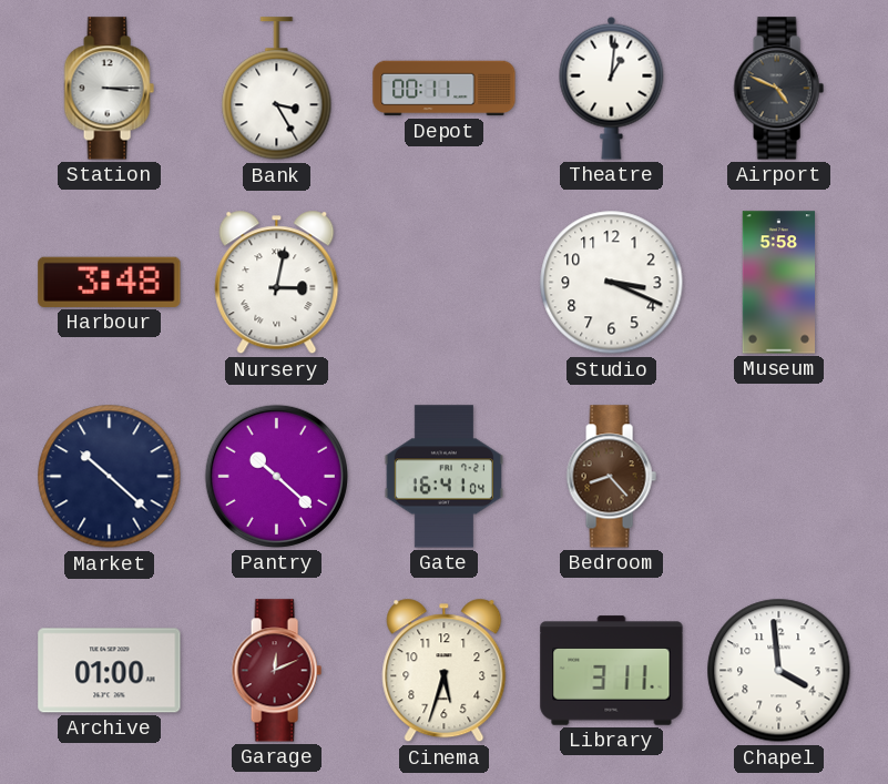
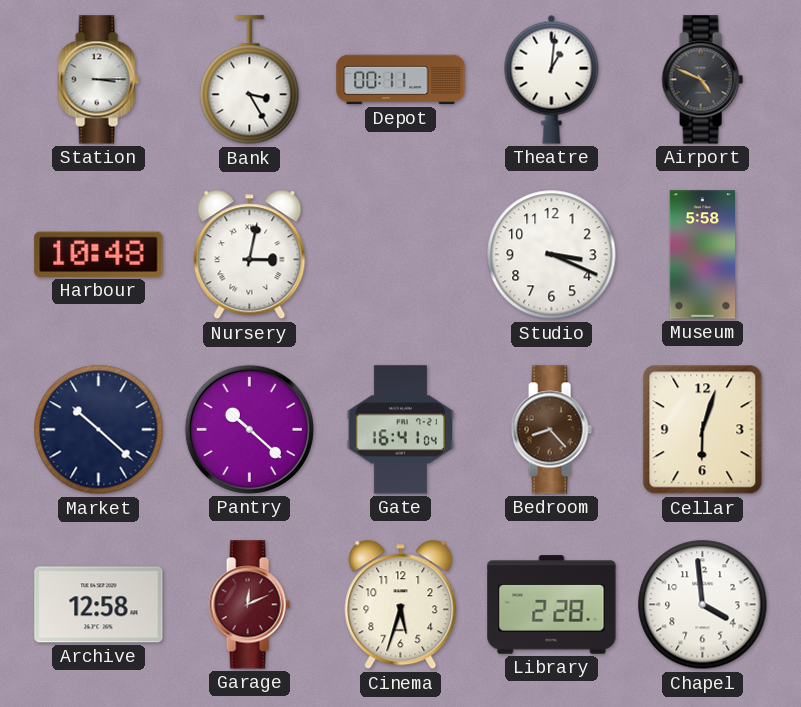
Harbour: 3:48 -> 10:48 (99, 254)
Cellar: none -> 6:03 (703, 430)
Archive: 01:00 -> 12:58 (99, 605)
Library: 3:11 -> 2:28 (552, 605)
